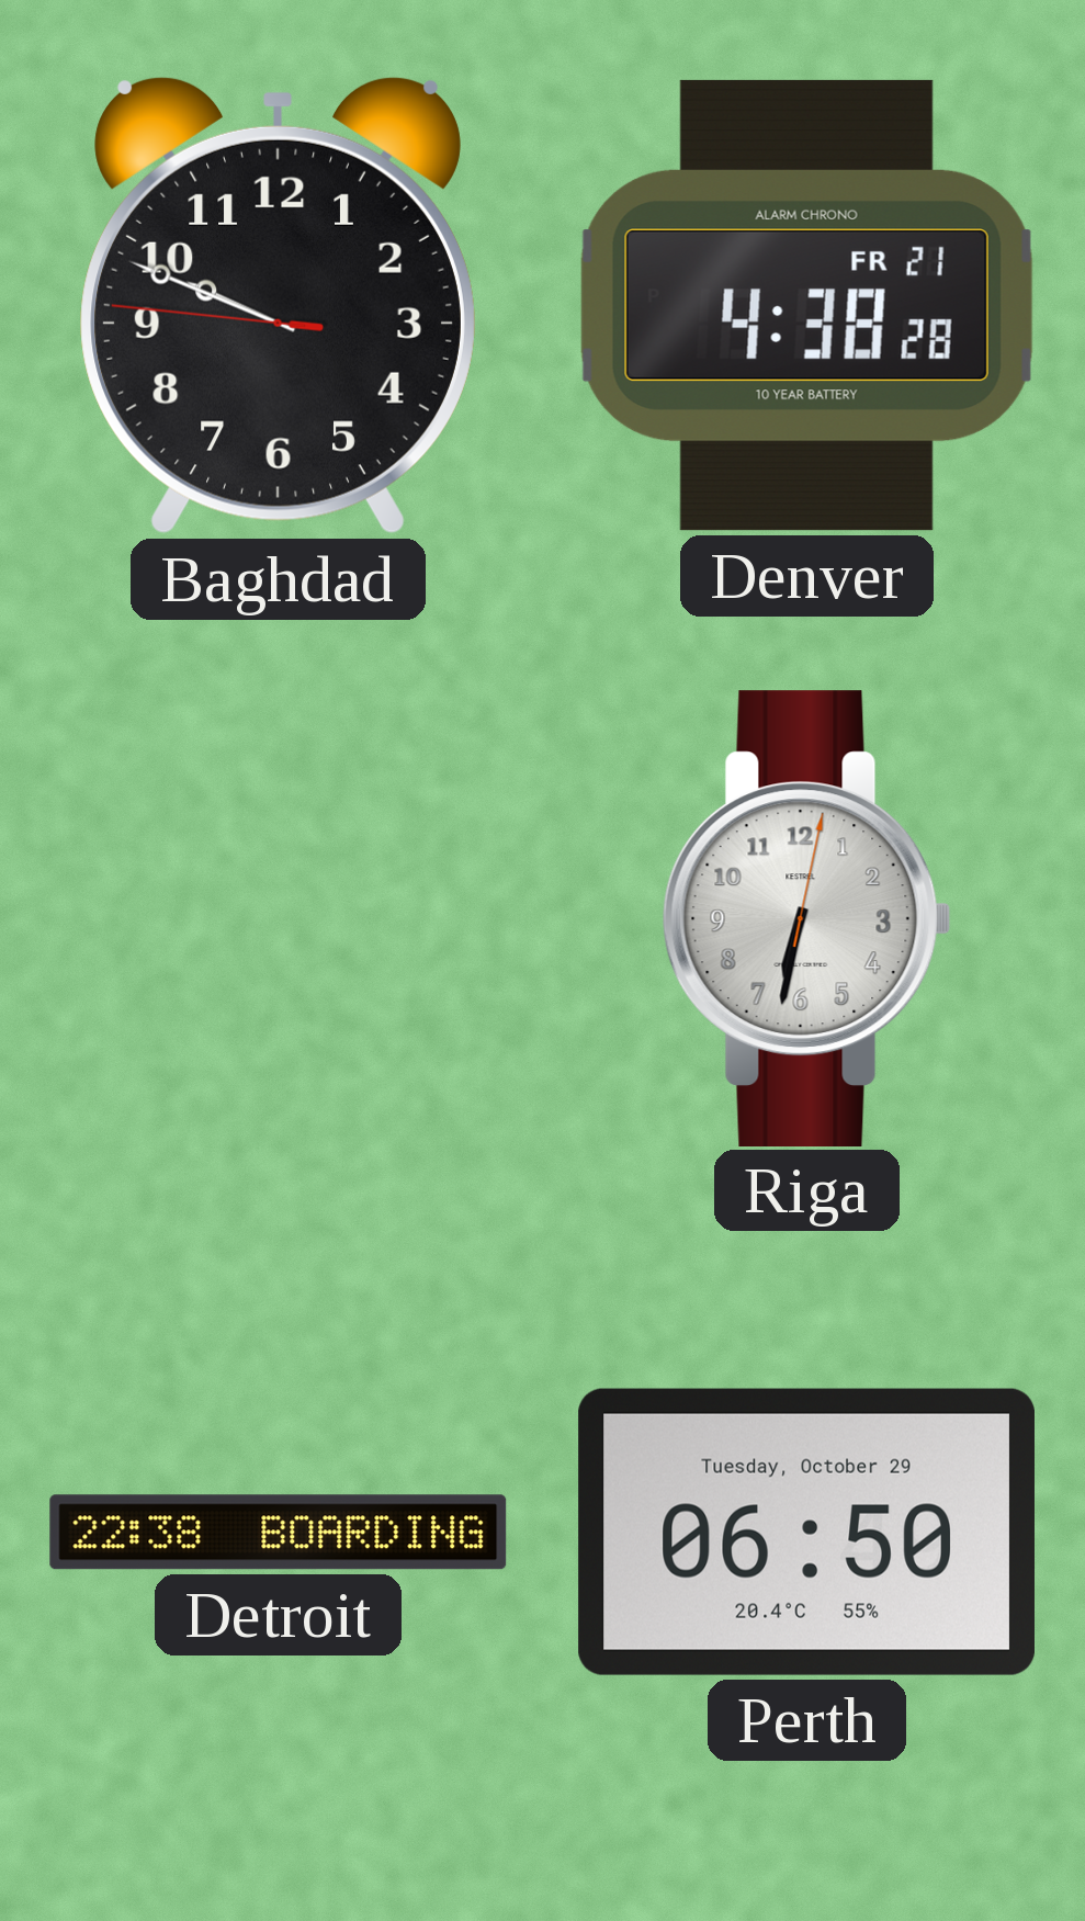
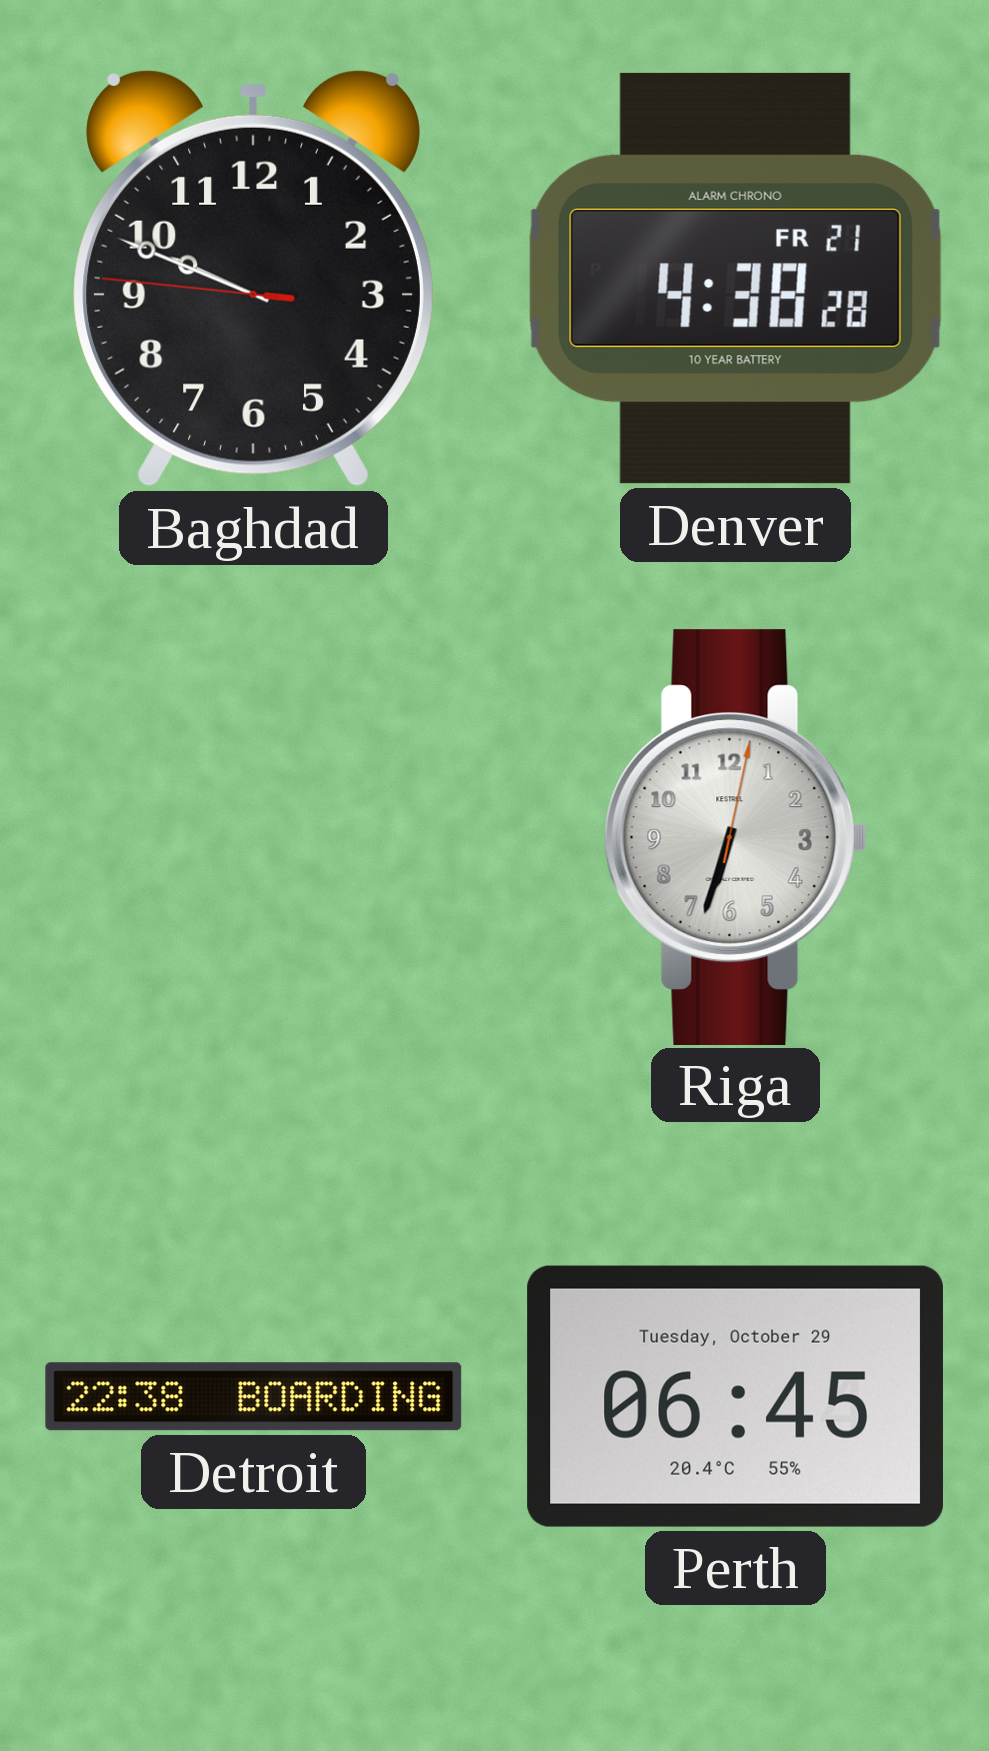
Riga: 6:32 -> 6:33 (735, 837)
Perth: 06:50 -> 06:45 (735, 1396)
